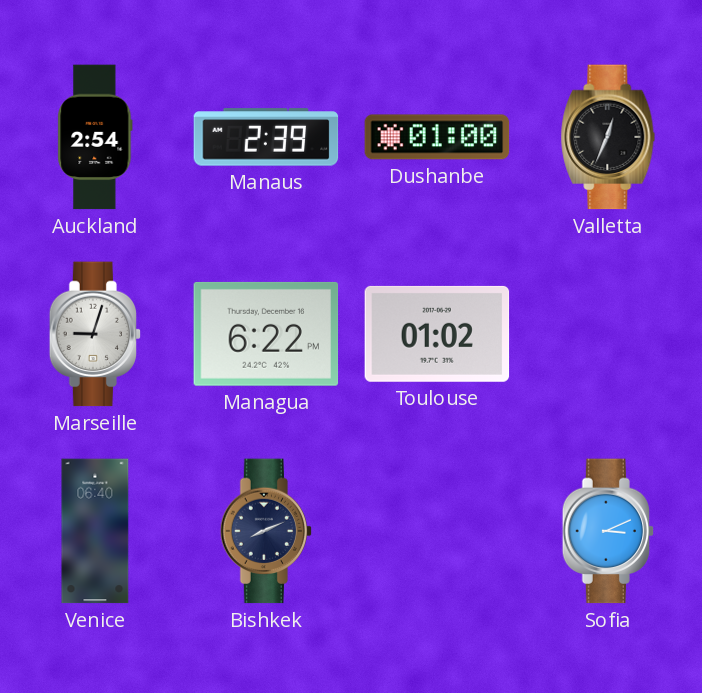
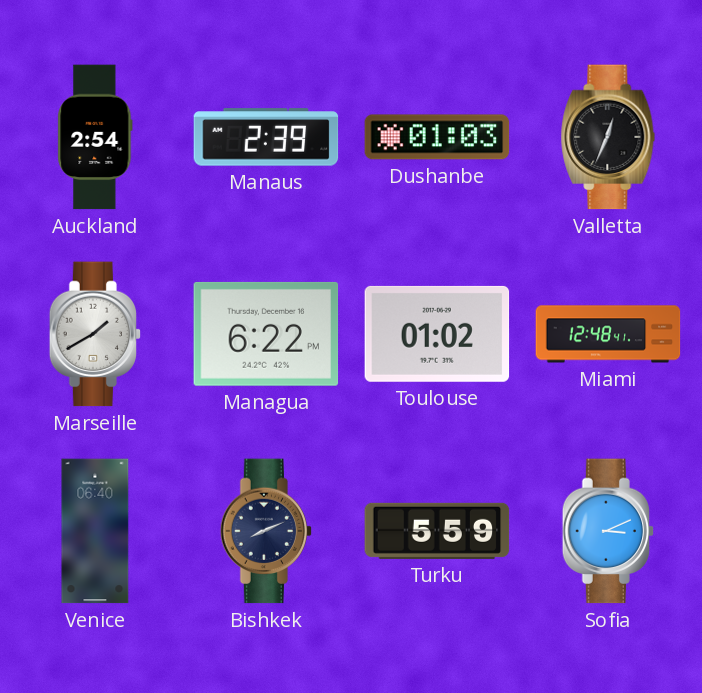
Dushanbe: 01:00 -> 01:03 (437, 137)
Marseille: 9:03 -> 1:40 (95, 334)
Miami: none -> 12:48 (608, 334)
Turku: none -> 5:59 (437, 531)
